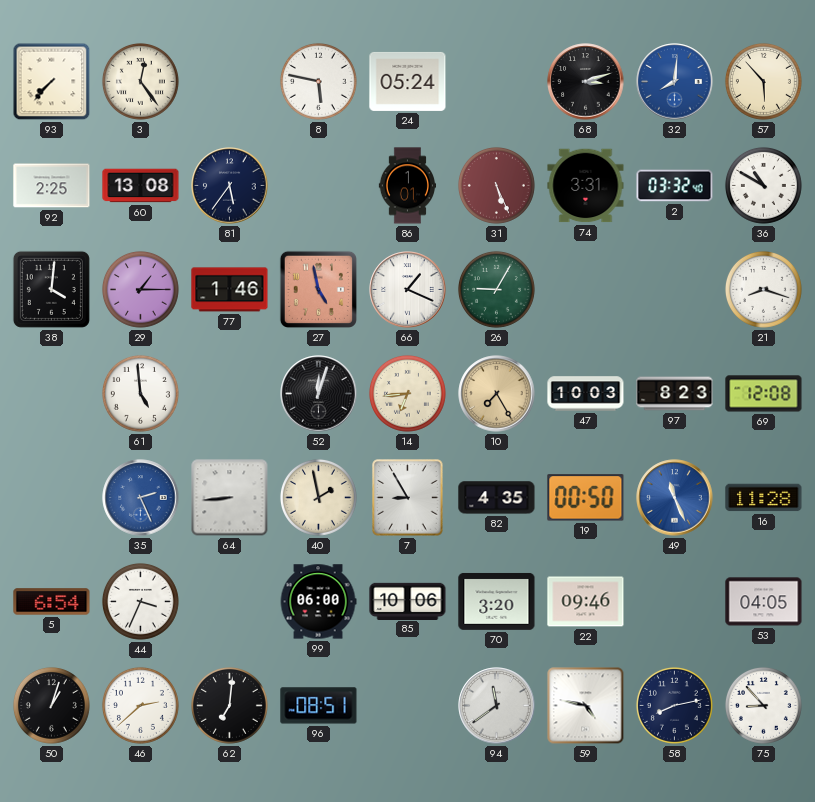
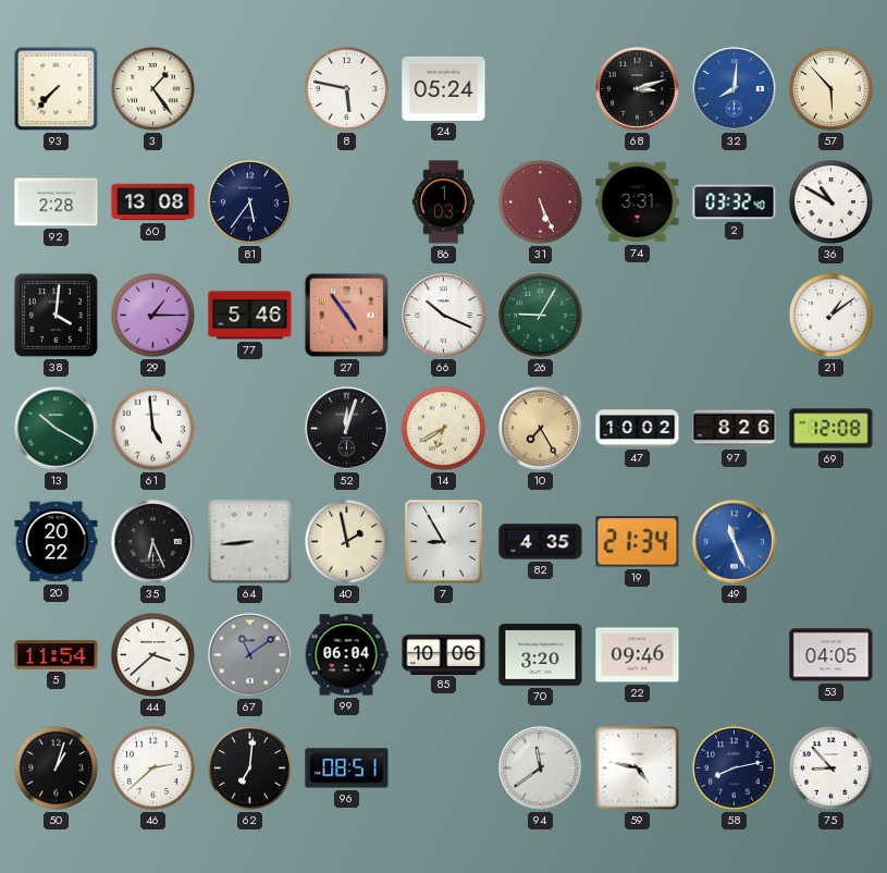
3: 12:24 -> 1:24 (152, 88)
92: 2:25 -> 2:28 (57, 202)
86: 1:01 -> 1:03 (443, 202)
77: 1:46 -> 5:46 (250, 316)
27: 4:58 -> 4:54 (346, 315)
66: 1:19 -> 10:19 (444, 316)
21: 8:18 -> 1:09 (830, 315)
13: none -> 10:20 (57, 429)
14: 6:44 -> 6:40 (443, 428)
47: 10:03 -> 10:02 (638, 429)
97: 8:23 -> 8:26 (735, 429)
20: none -> 20:22 (57, 542)
35: 2:26 -> 6:26 (153, 542)
35 dial: blue -> black (153, 542)
19: 00:50 -> 21:34 (638, 542)
16: 11:28 -> none (764, 498)
5: 6:54 -> 11:54 (57, 655)
44: 3:34 -> 3:38 (152, 654)
67: none -> 11:09 (250, 655)
99: 06:00 -> 06:04 (346, 655)
